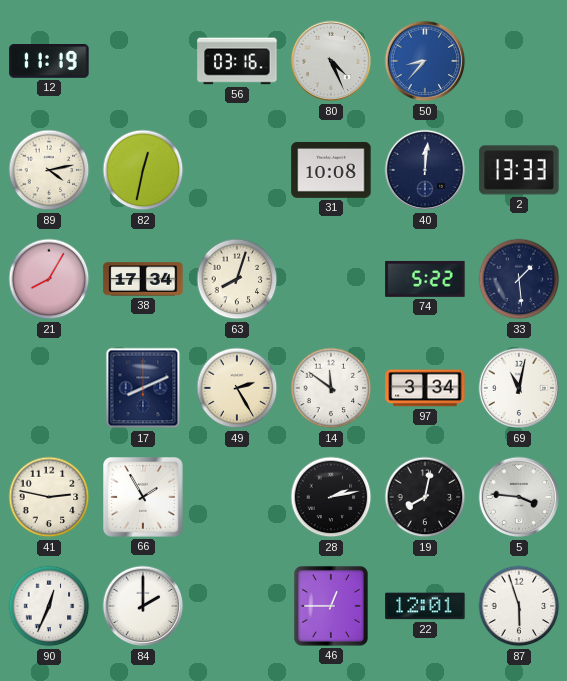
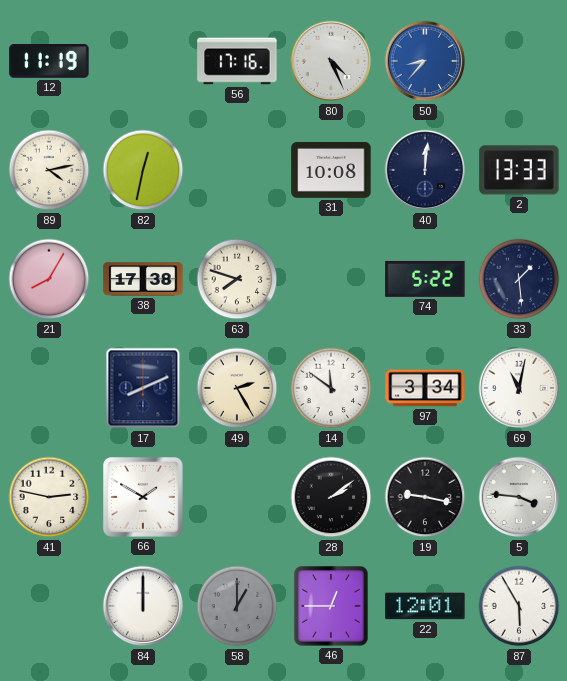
56: 03:16 -> 17:16 (237, 61)
38: 17:34 -> 17:38 (143, 279)
63: 8:03 -> 7:48 (237, 279)
66: 1:55 -> 1:50 (144, 498)
28: 2:13 -> 2:09 (331, 497)
19: 8:02 -> 9:17 (425, 497)
90: 12:34 -> none (49, 606)
84: 2:00 -> 12:00 (143, 606)
58: none -> 1:00 (237, 606)
87: 5:57 -> 5:55 (519, 606)
